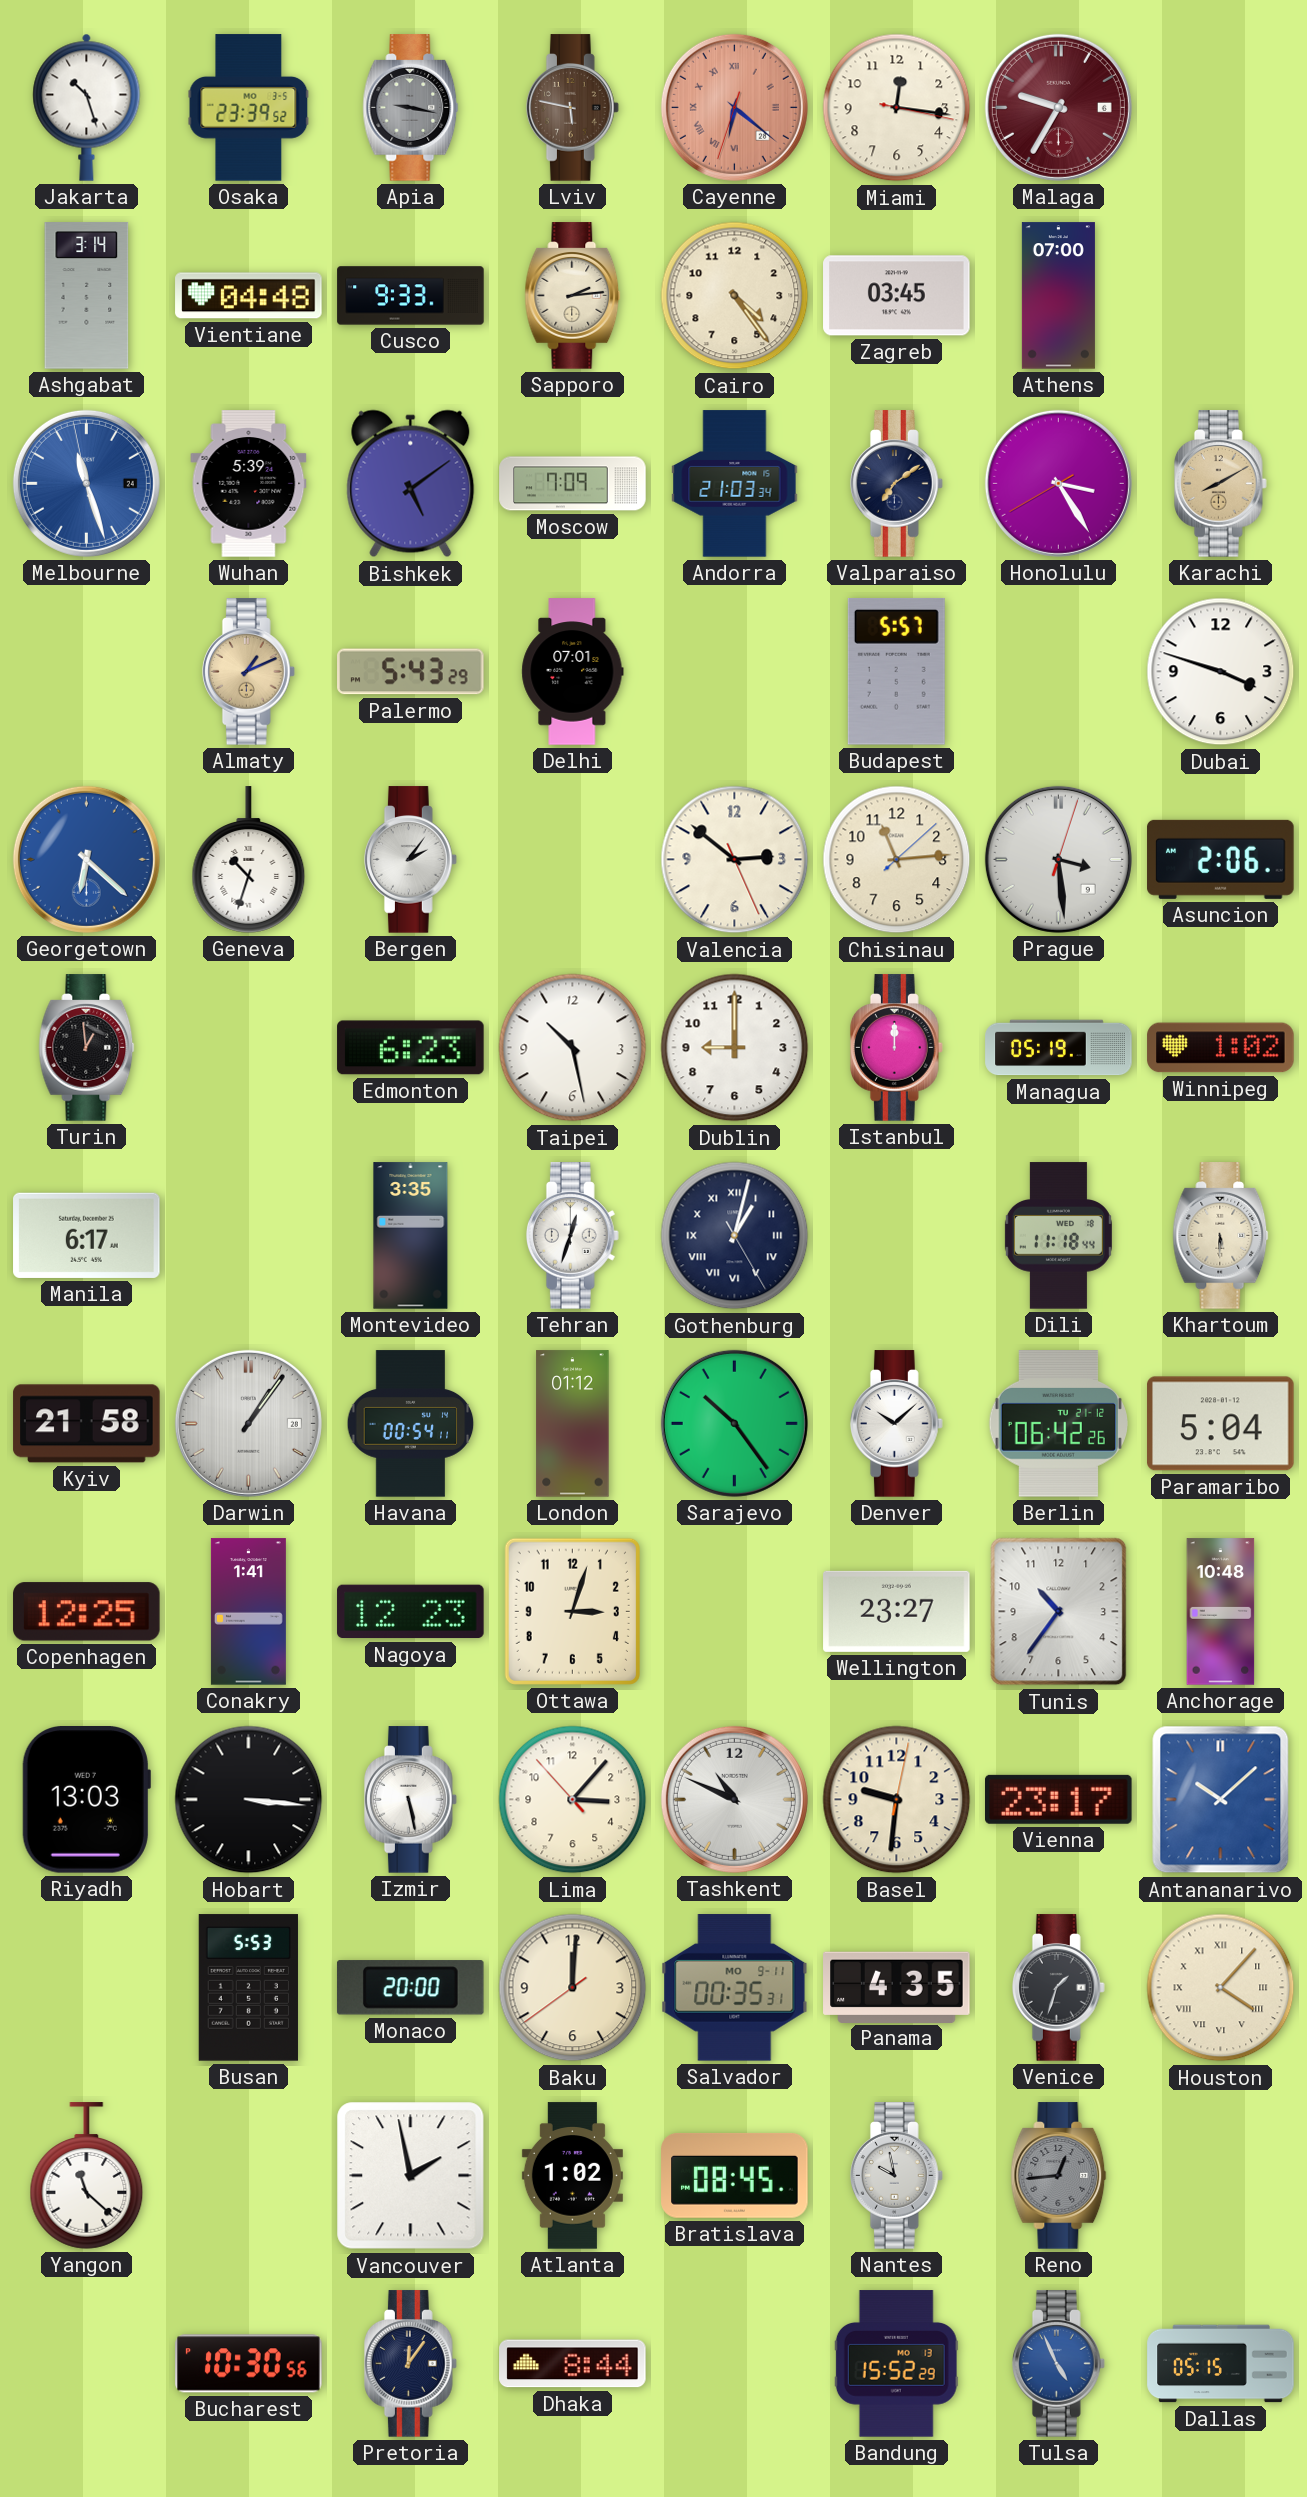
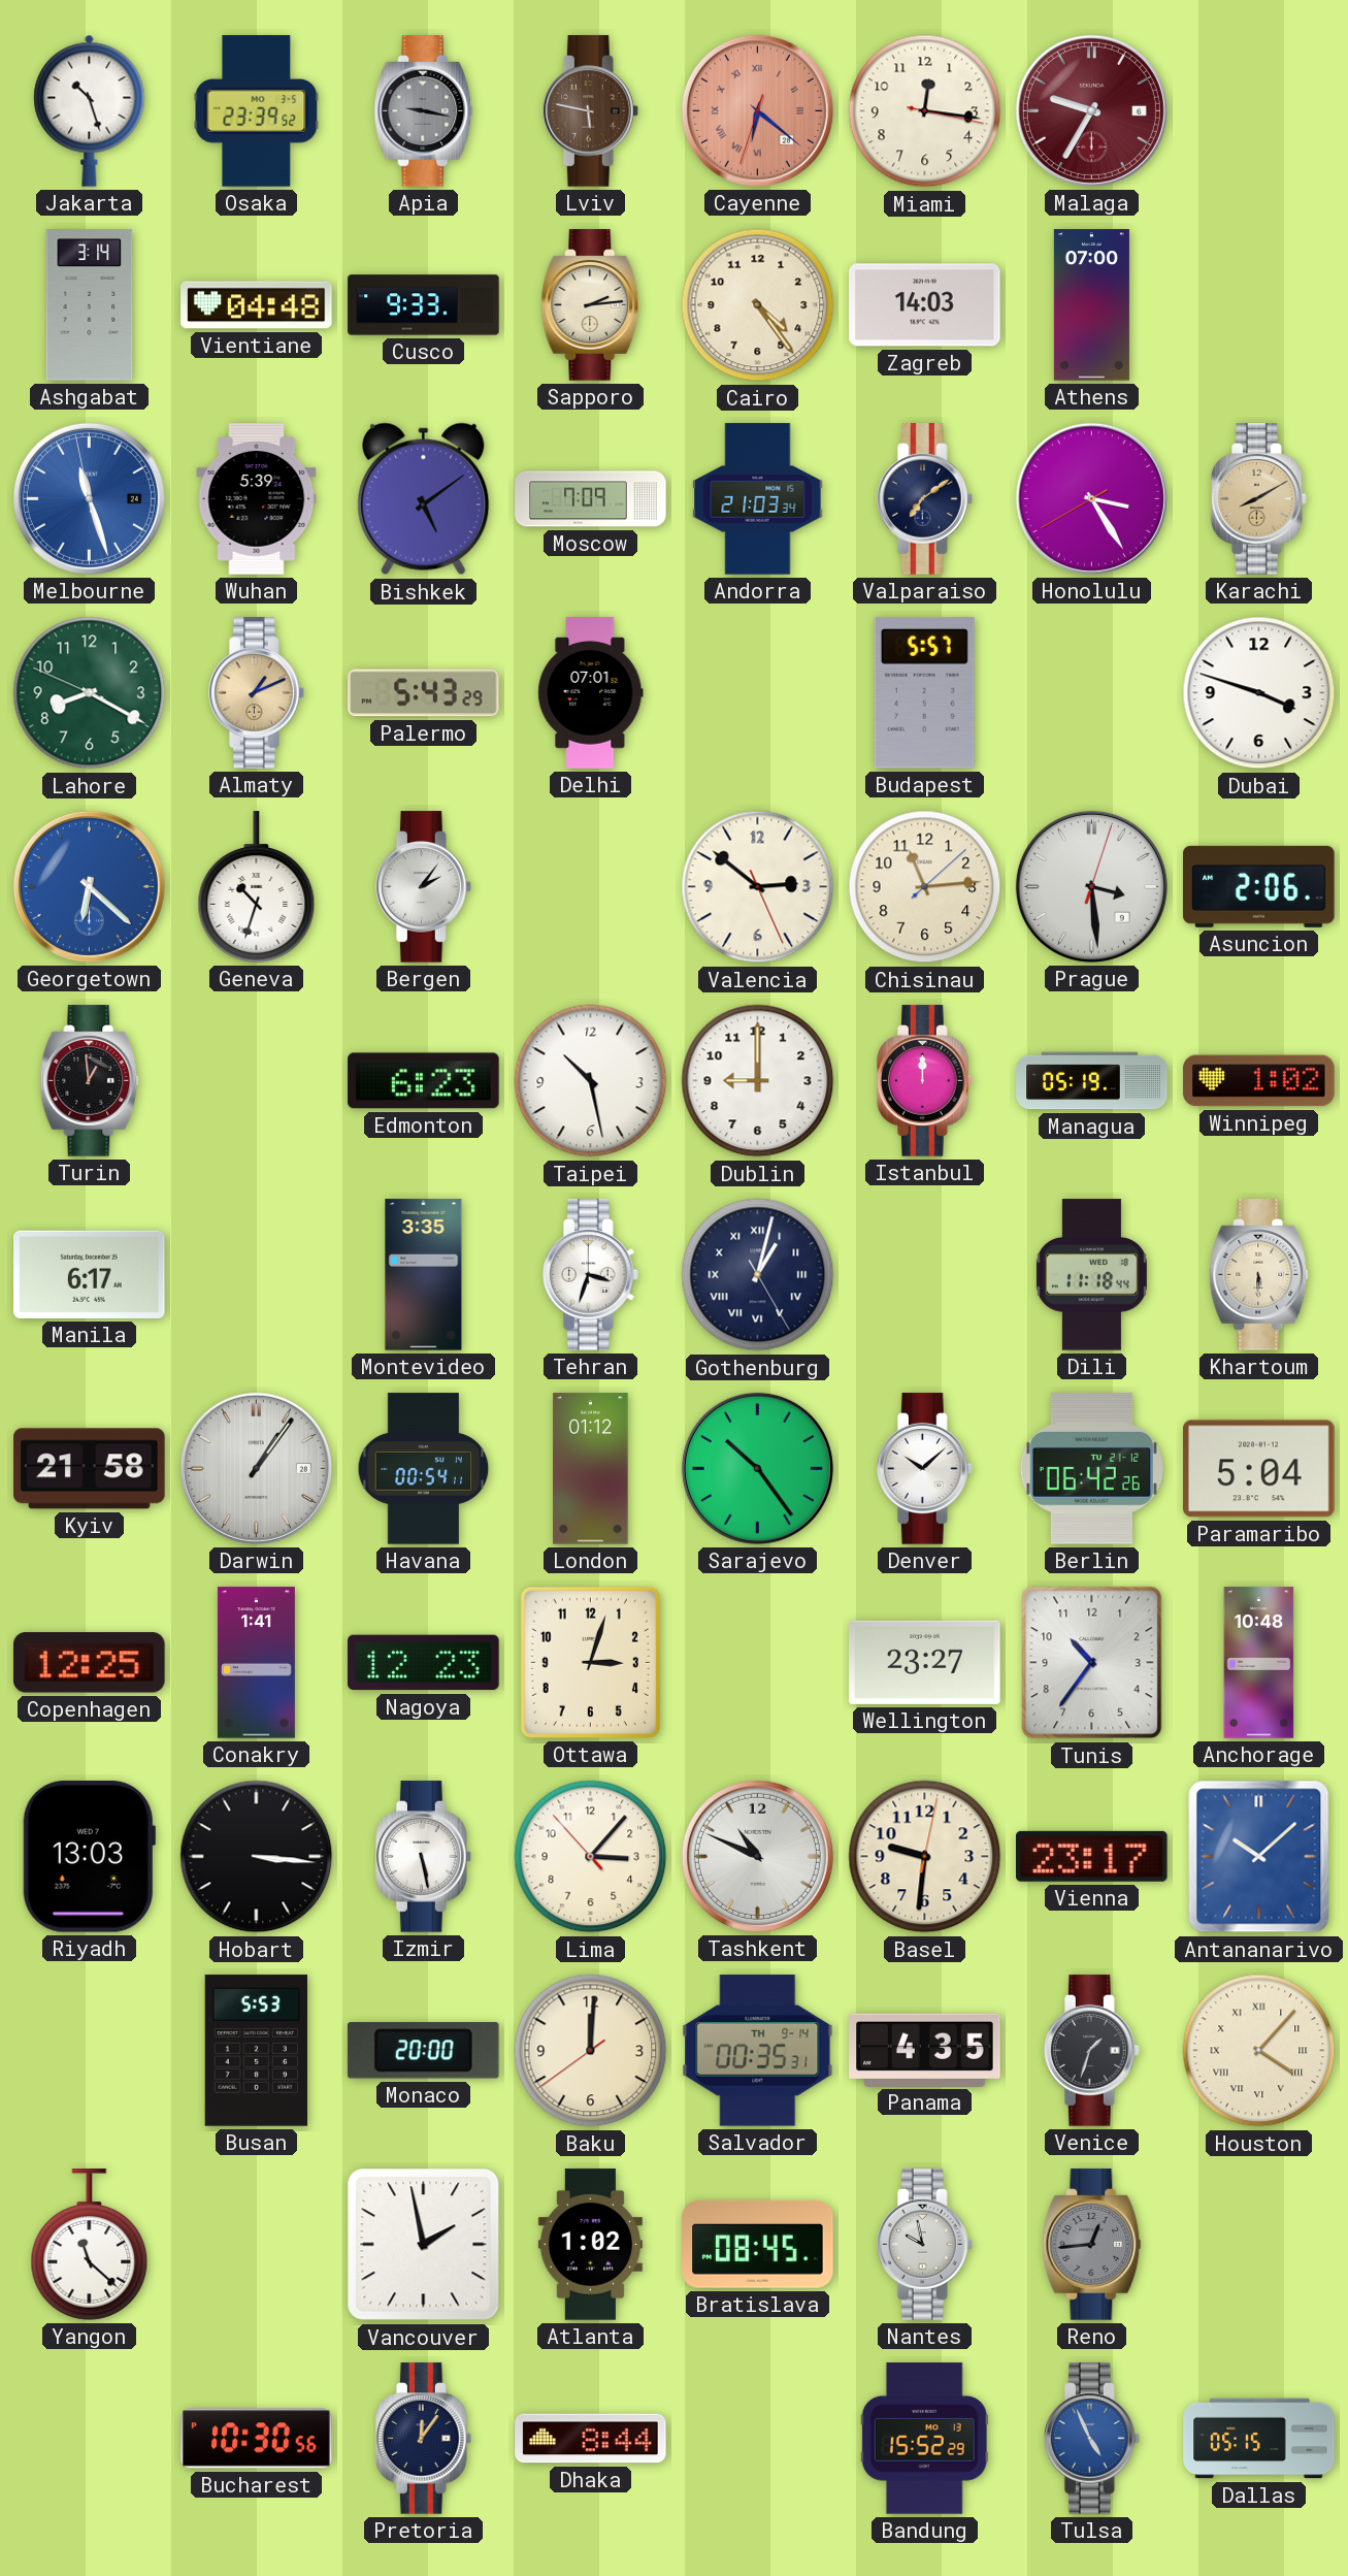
Zagreb: 03:45 -> 14:03 (925, 305)
Lahore: none -> 8:19 (90, 693)
Tehran: 12:33 -> 3:33 (590, 1275)
Salvador date: MO 9-11 -> TH 9-14 (758, 2051)
